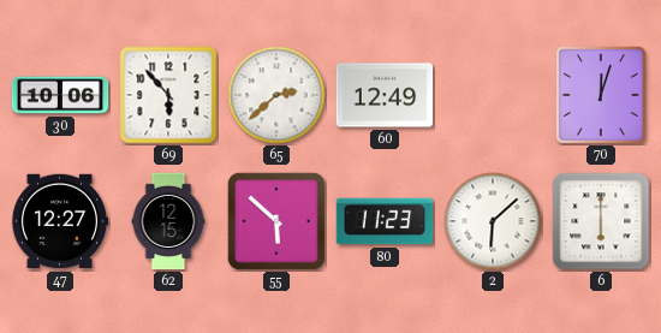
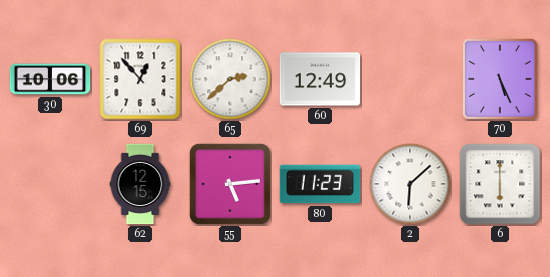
69: 5:53 -> 12:53 (140, 79)
70: 12:03 -> 5:26 (501, 80)
47: 12:27 -> none (60, 221)
55: 5:52 -> 5:14 (230, 184)
